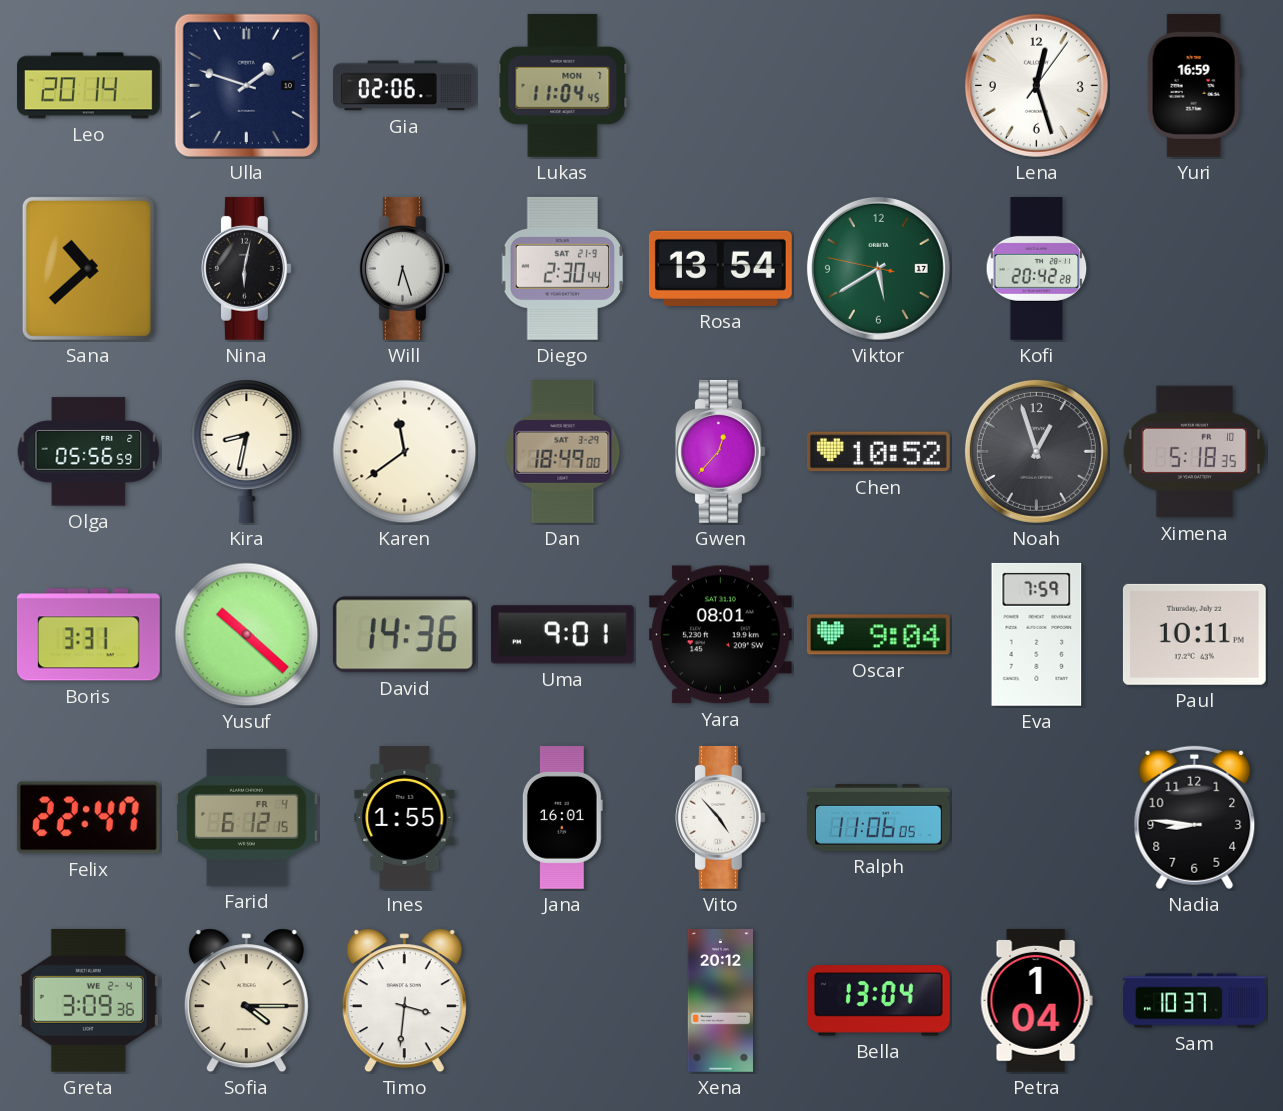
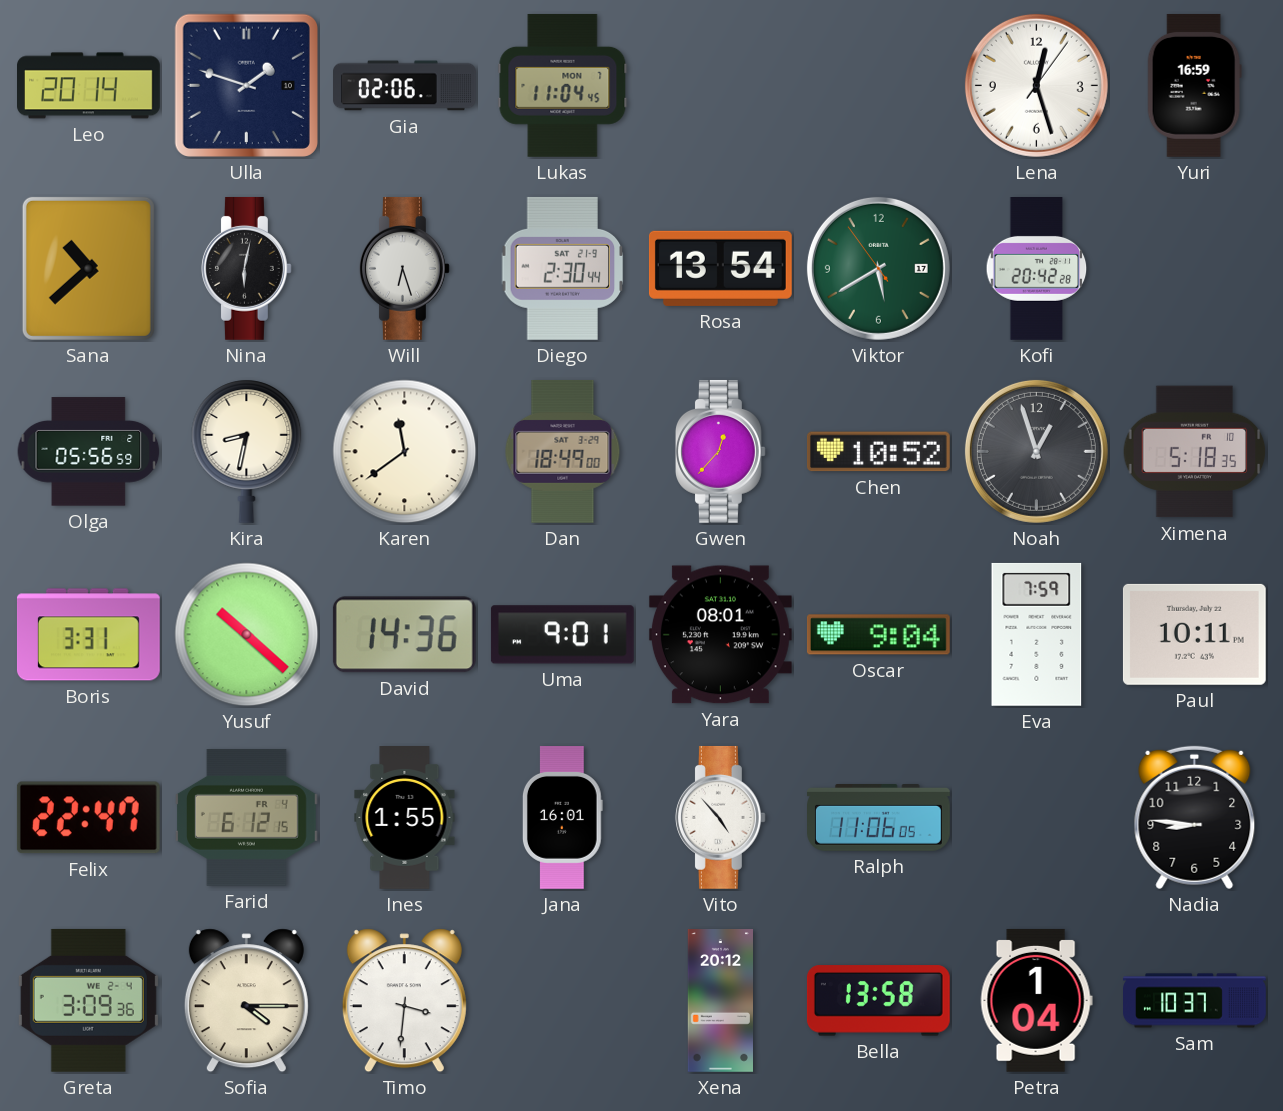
Viktor: 5:39:47 -> 5:39:54 (878, 268)
Bella: 13:04 -> 13:58 (878, 1001)
